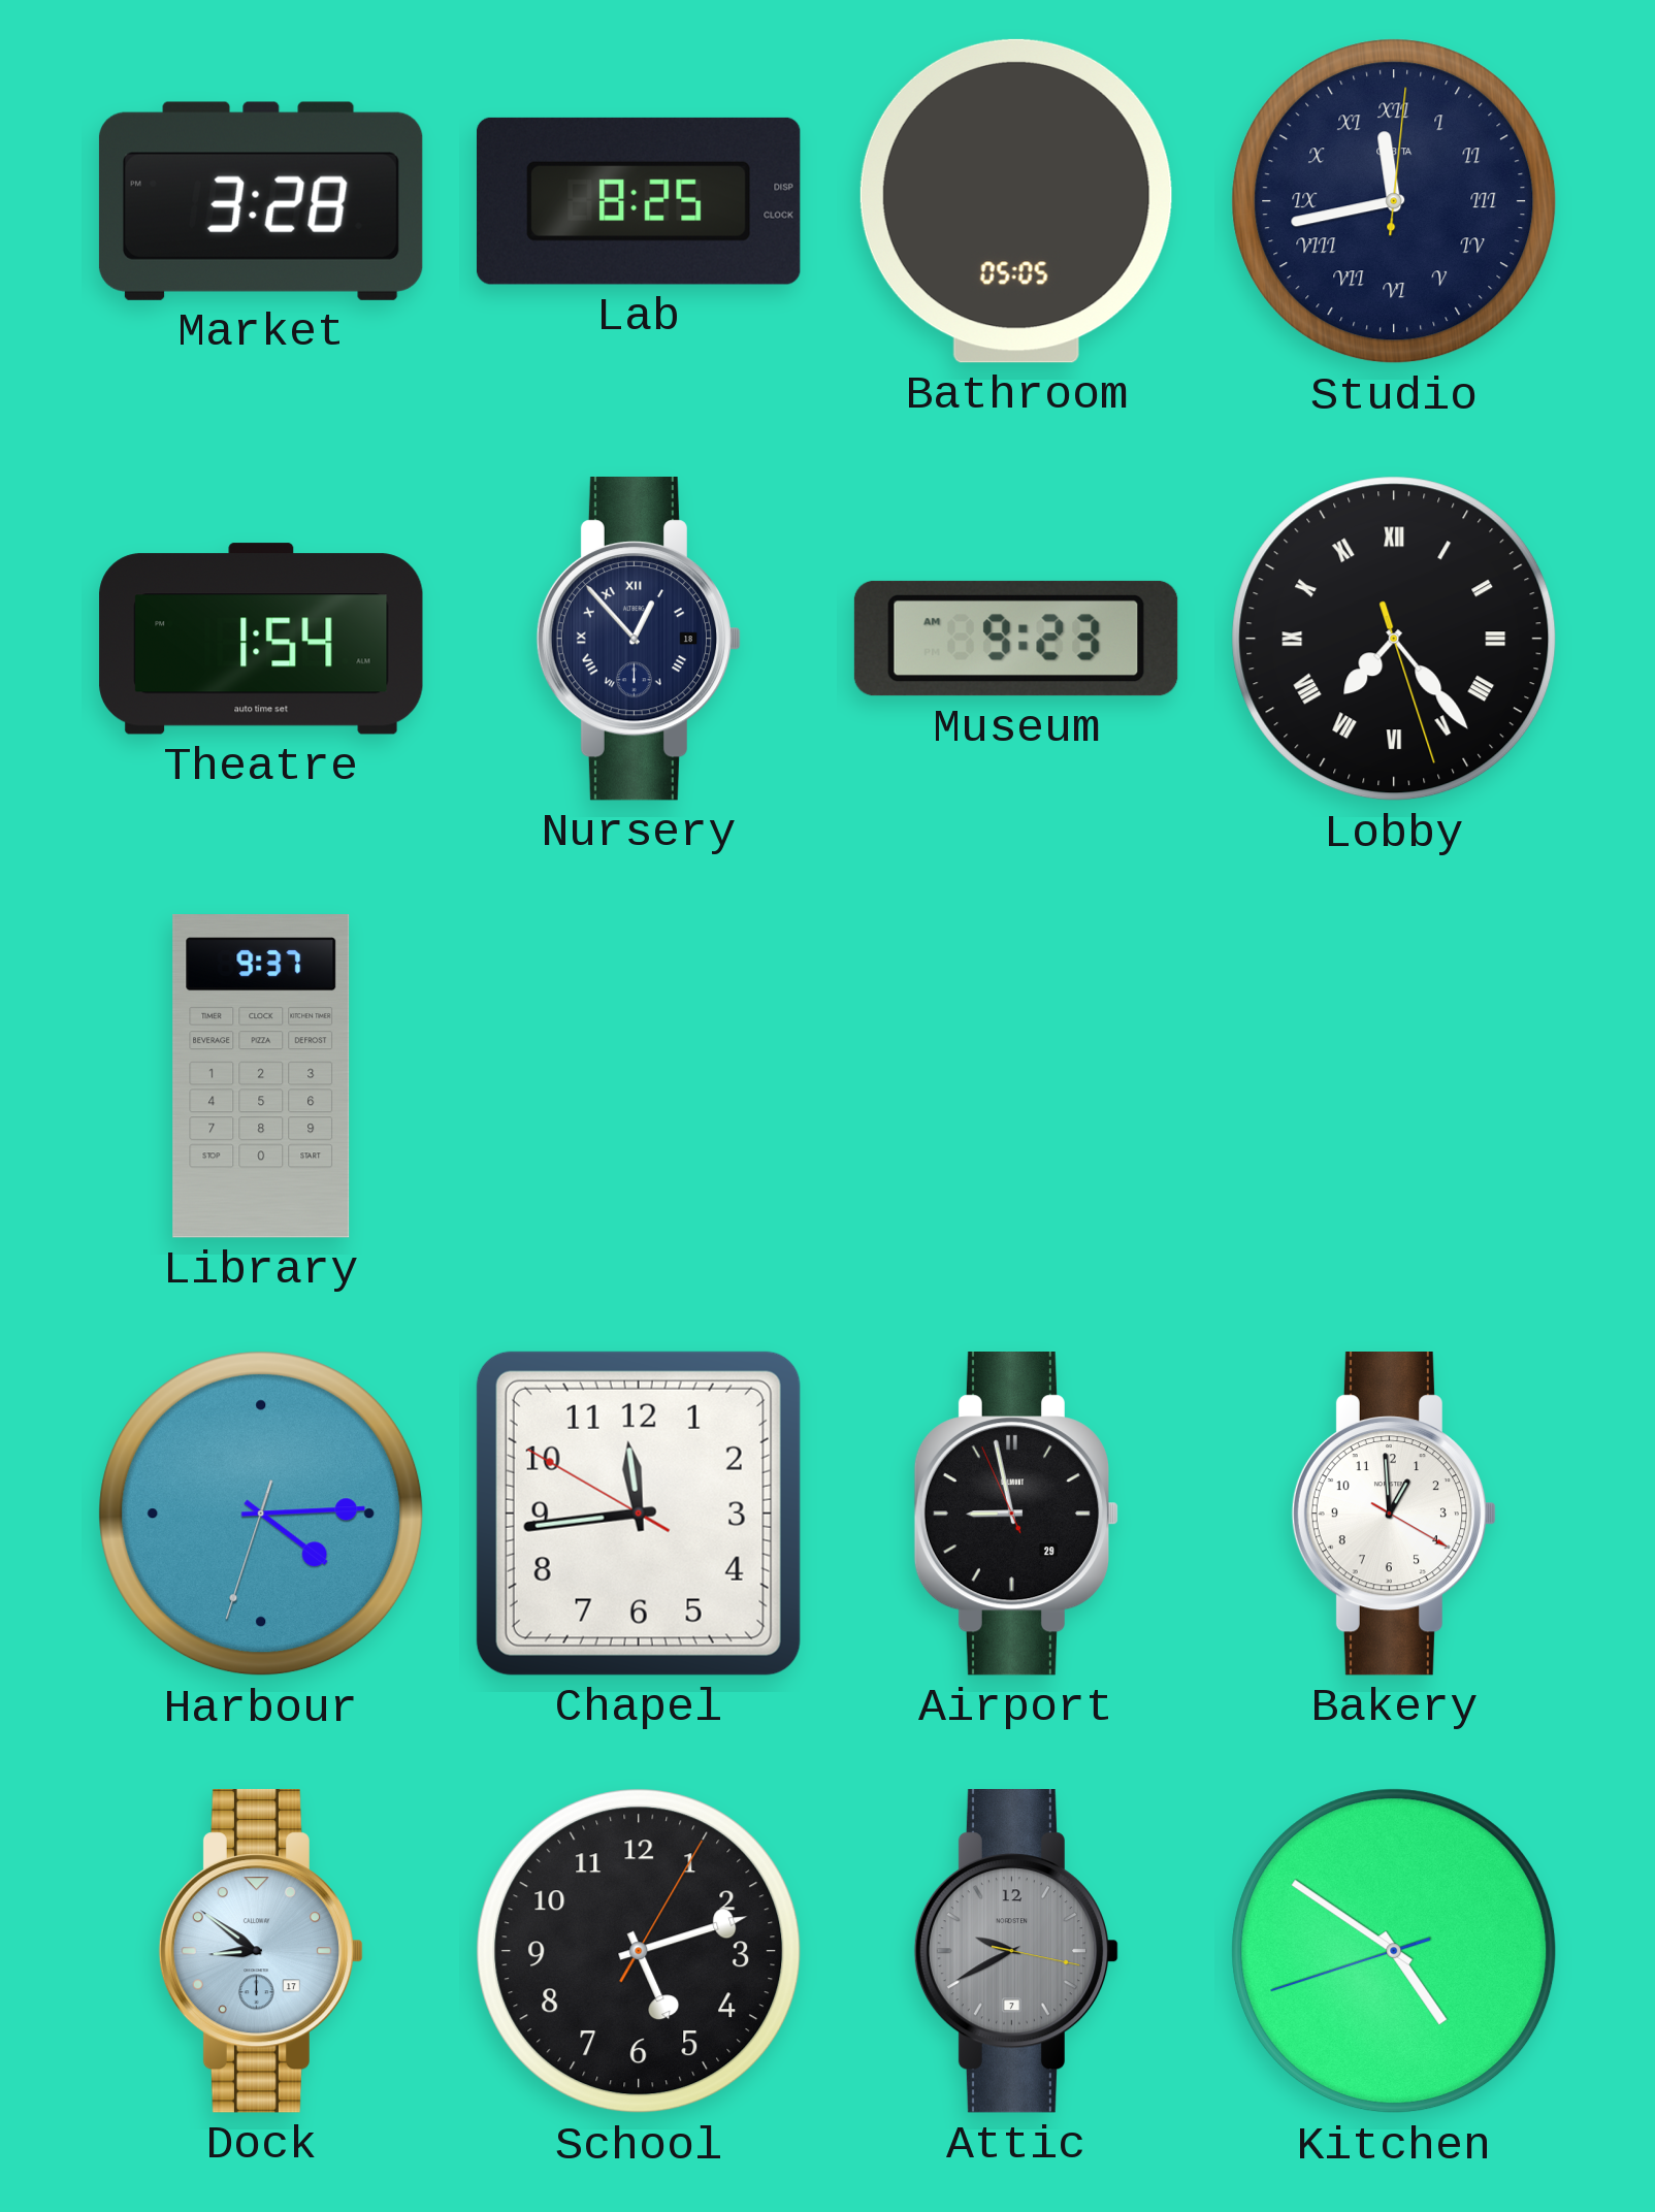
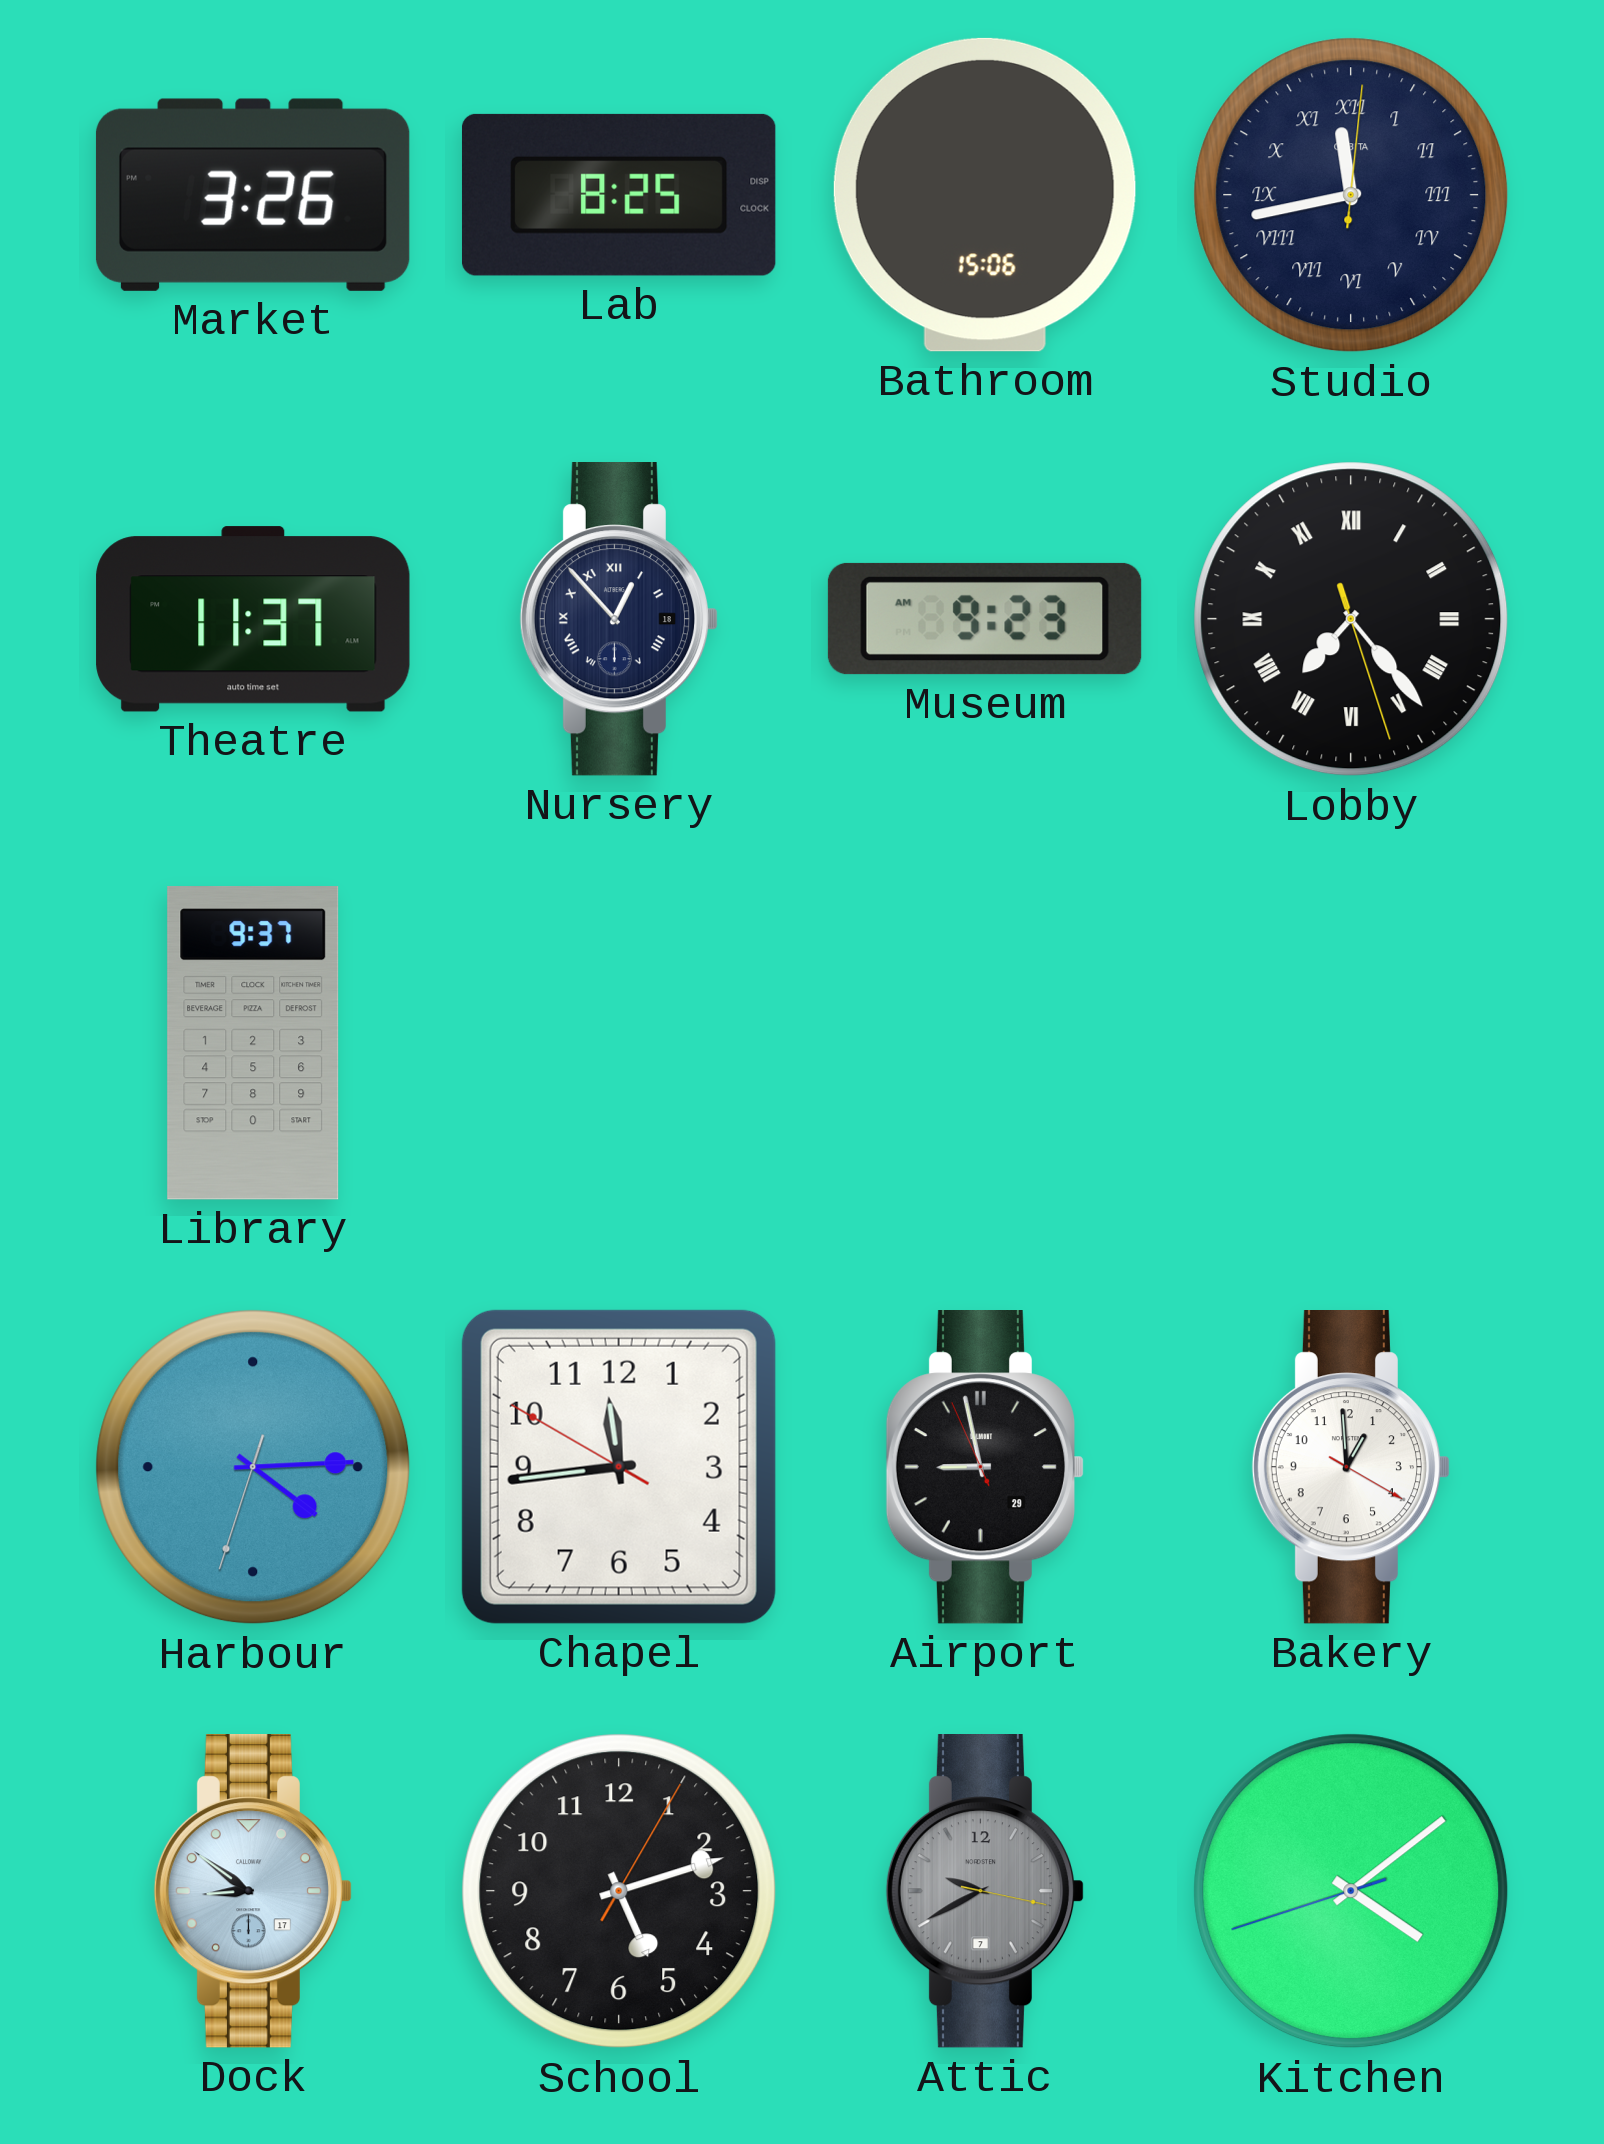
Market: 3:28 -> 3:26 (253, 195)
Bathroom: 05:05 -> 15:06 (985, 195)
Theatre: 1:54 -> 11:37 (253, 619)
Kitchen: 4:50 -> 4:08 (1351, 1891)
